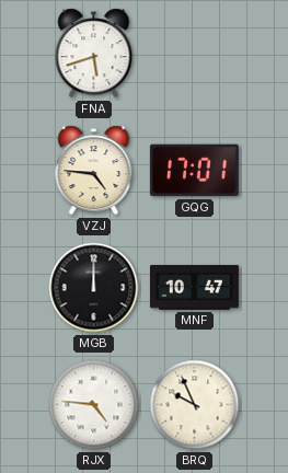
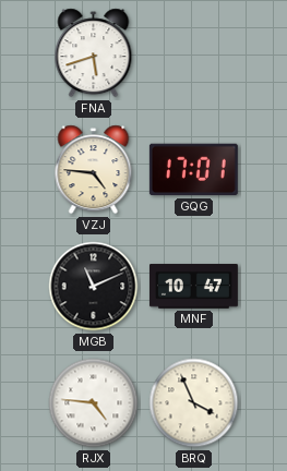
MGB: 12:00 -> 11:11 (94, 287)
BRQ: 9:56 -> 3:56 (194, 403)
